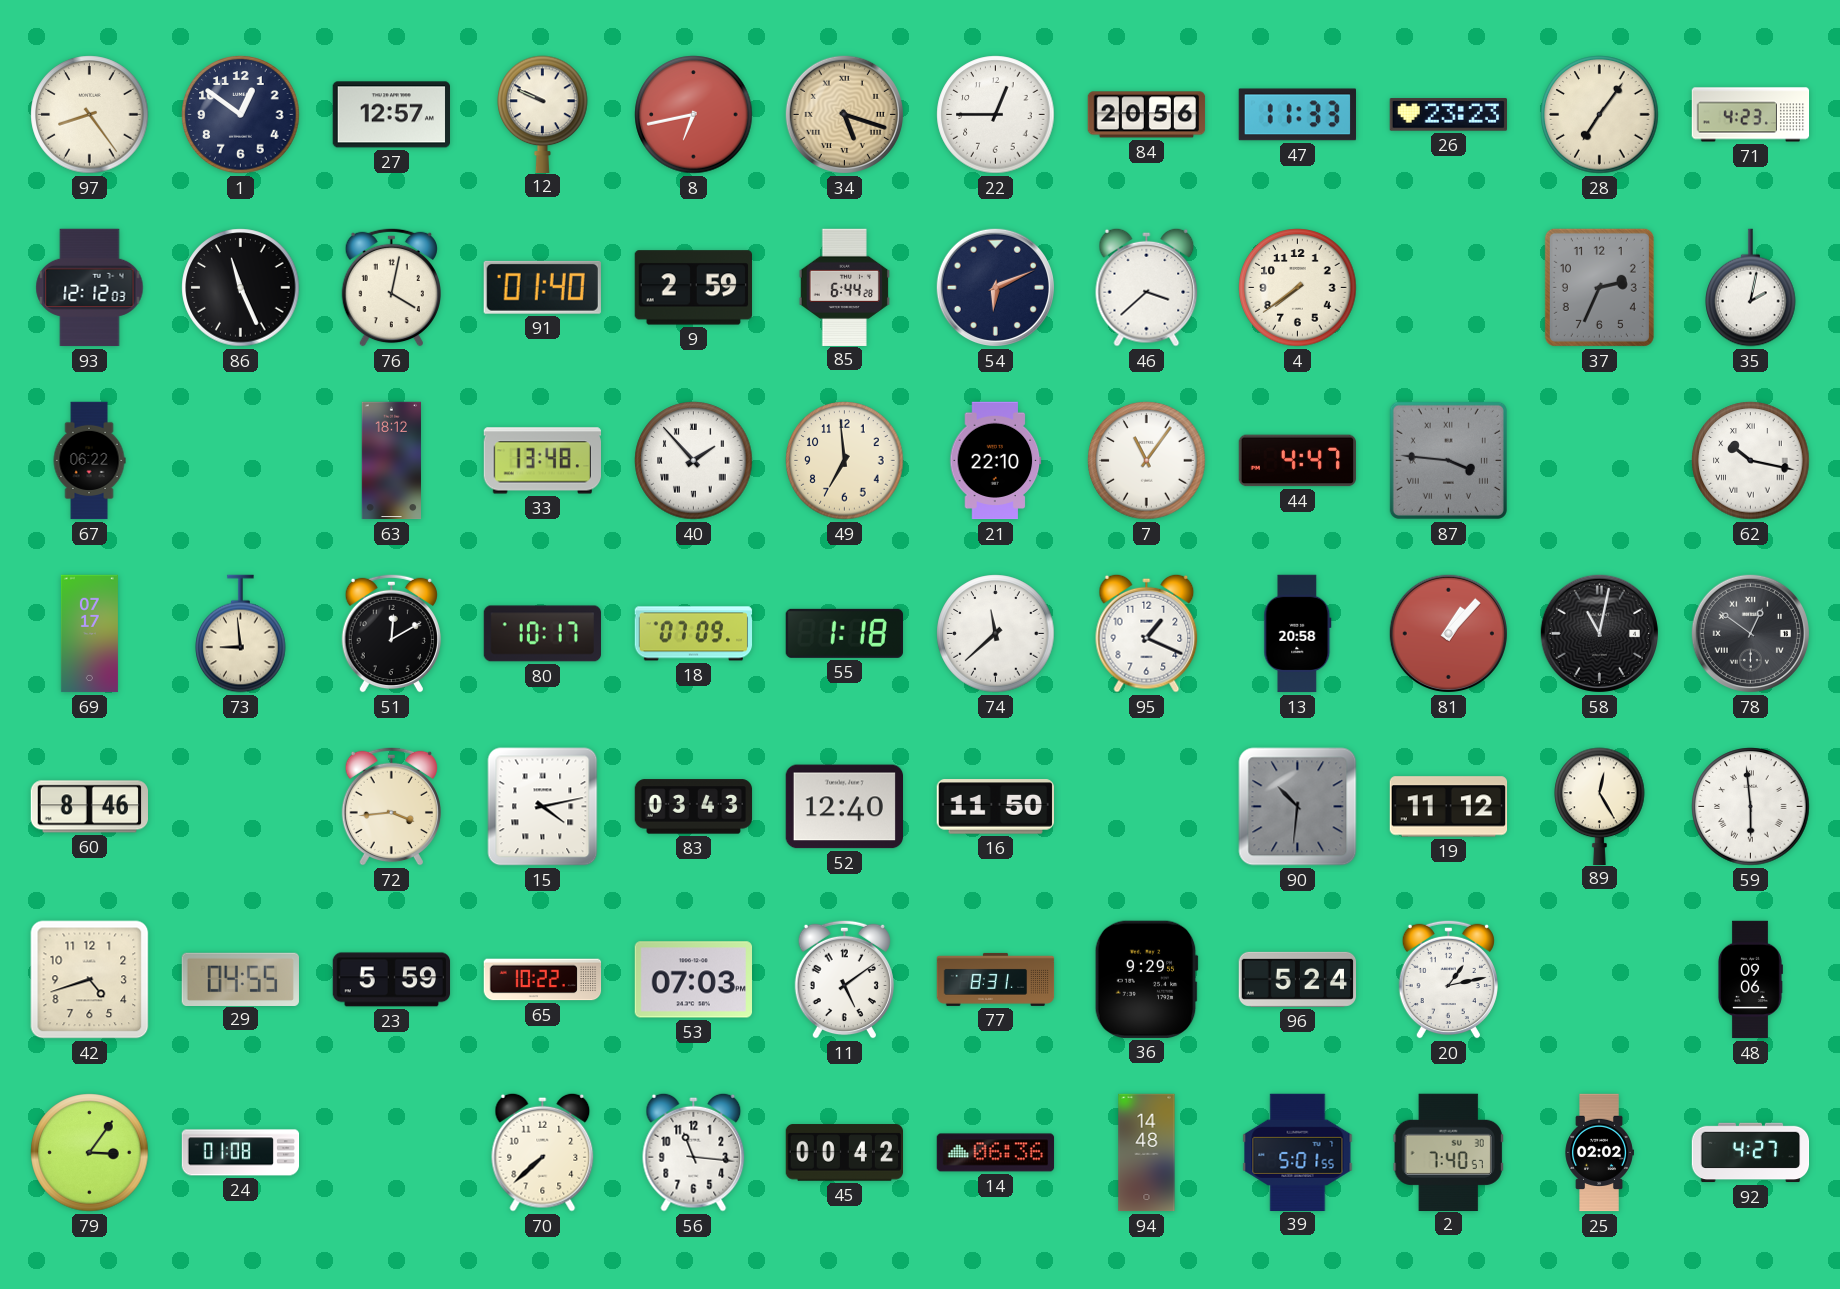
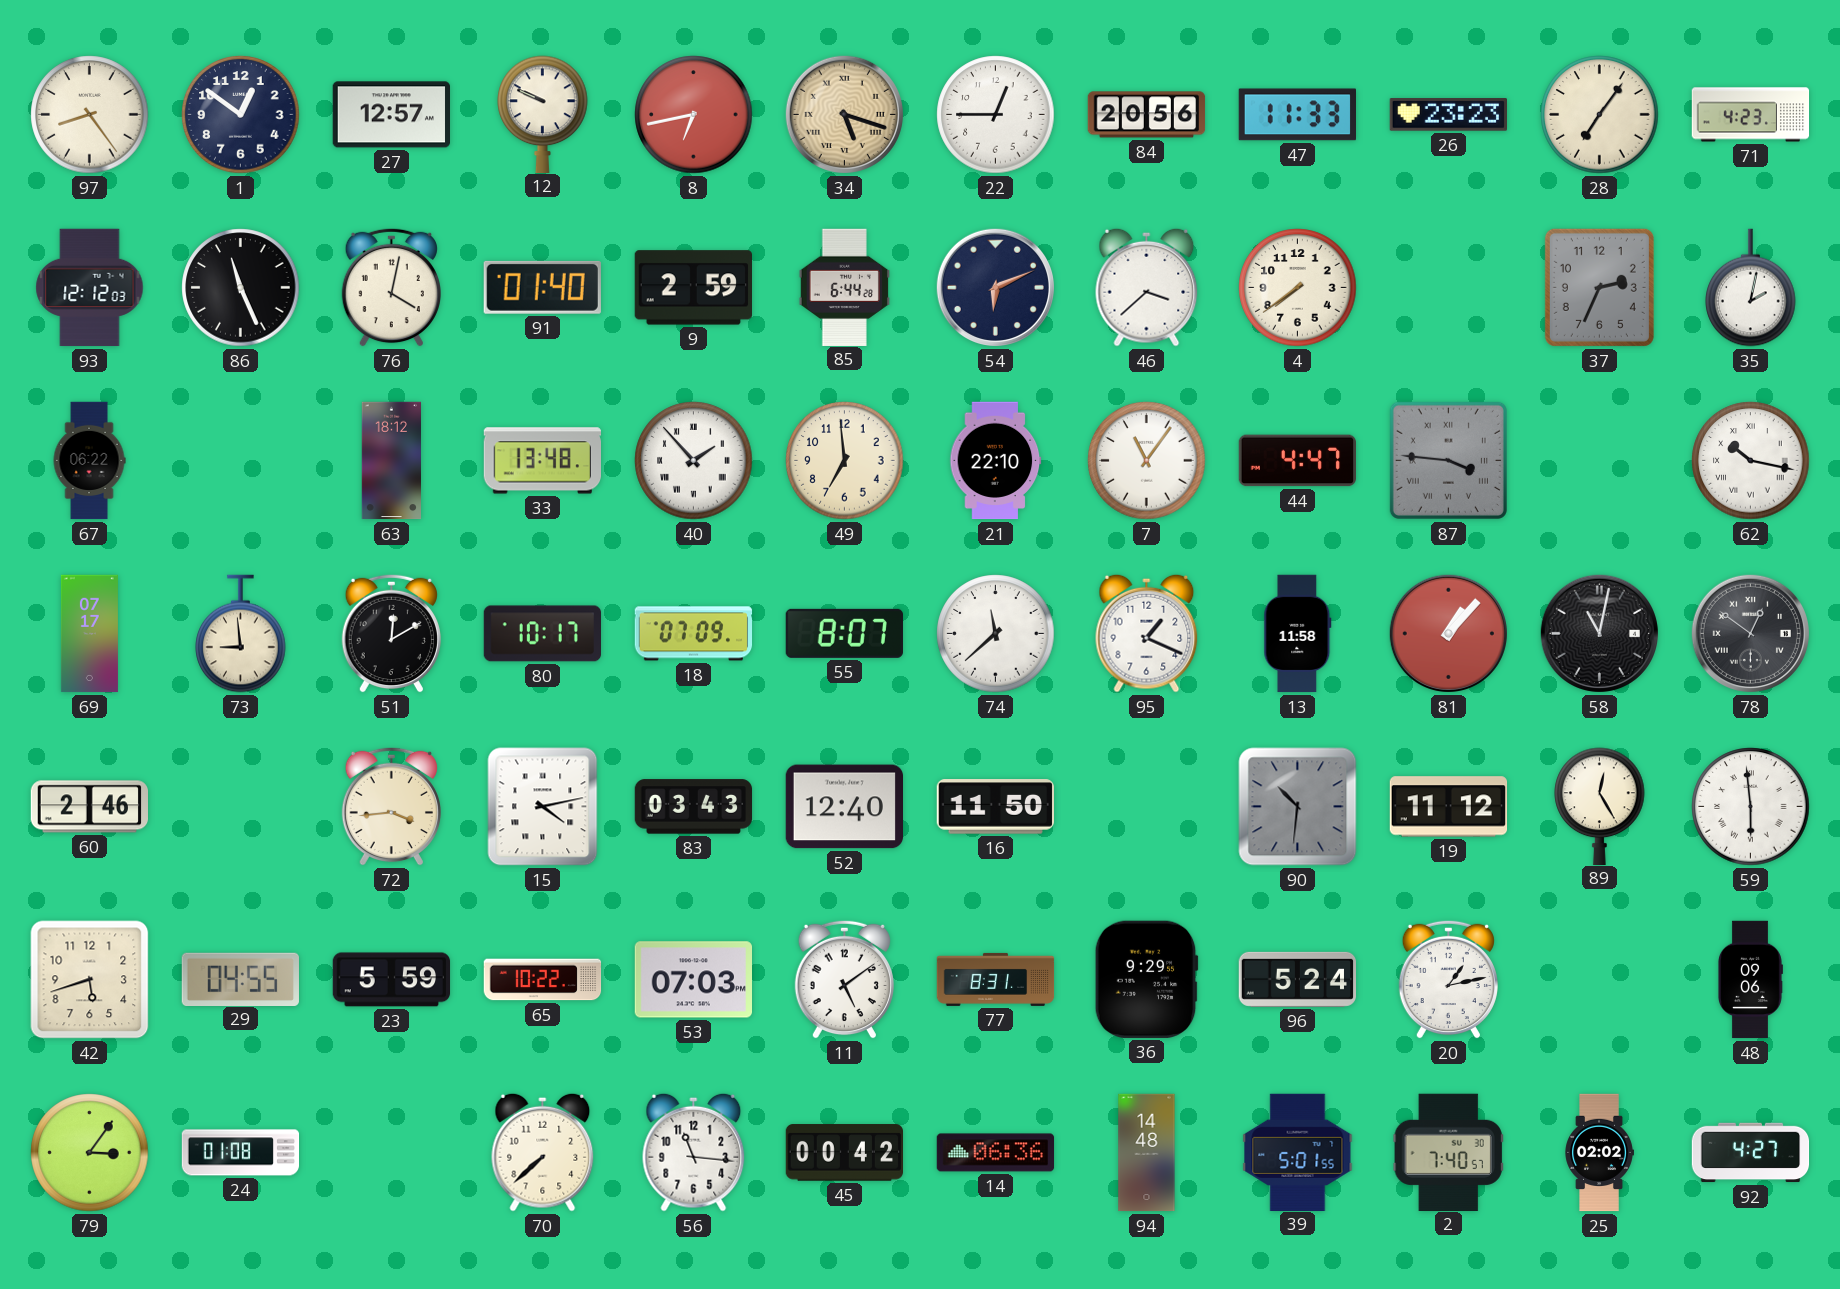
55: 1:18 -> 8:07 (844, 633)
13: 20:58 -> 11:58 (1298, 634)
60: 8:46 -> 2:46 (89, 807)
42: 4:42 -> 5:42 (90, 980)
